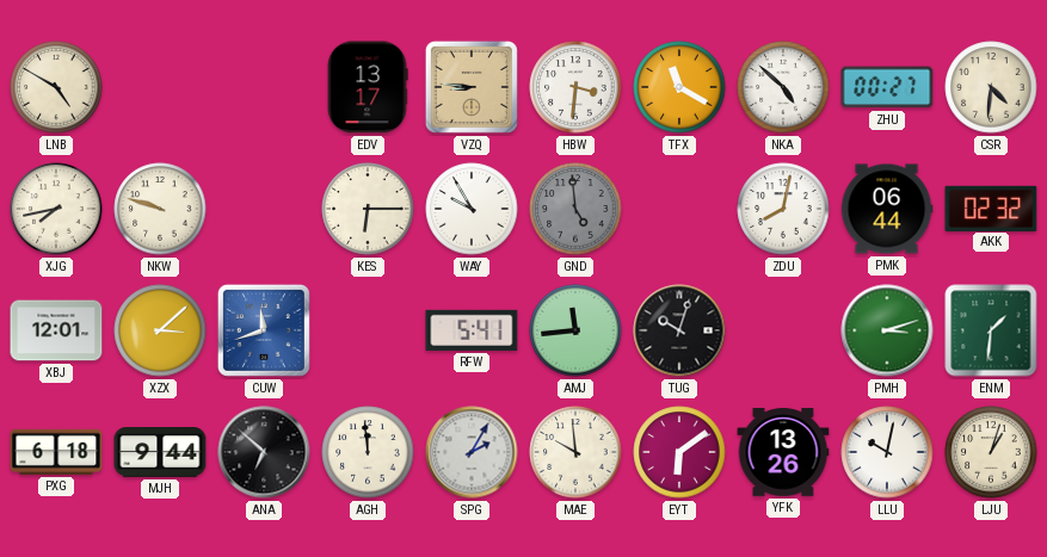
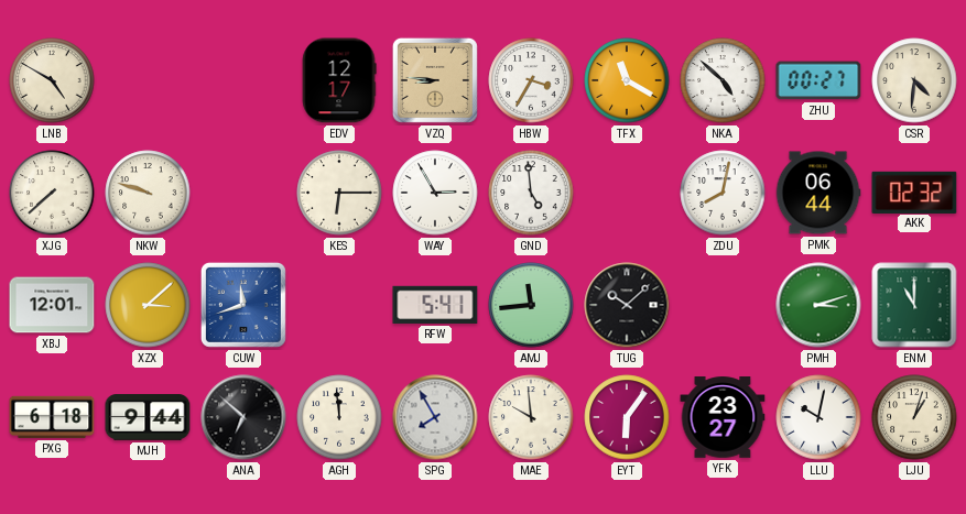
EDV: 13:17 -> 12:17 (339, 80)
HBW: 3:31 -> 3:35 (531, 80)
XJG: 7:43 -> 7:38 (52, 193)
WAY: 9:55 -> 2:55 (435, 193)
GND dial: grey -> white (531, 193)
TUG: 10:03 -> 10:08 (627, 305)
ENM: 1:31 -> 11:00 (914, 305)
SPG: 2:05 -> 7:55 (435, 417)
EYT: 6:09 -> 6:06 (627, 417)
YFK: 13:26 -> 23:27 (723, 417)
